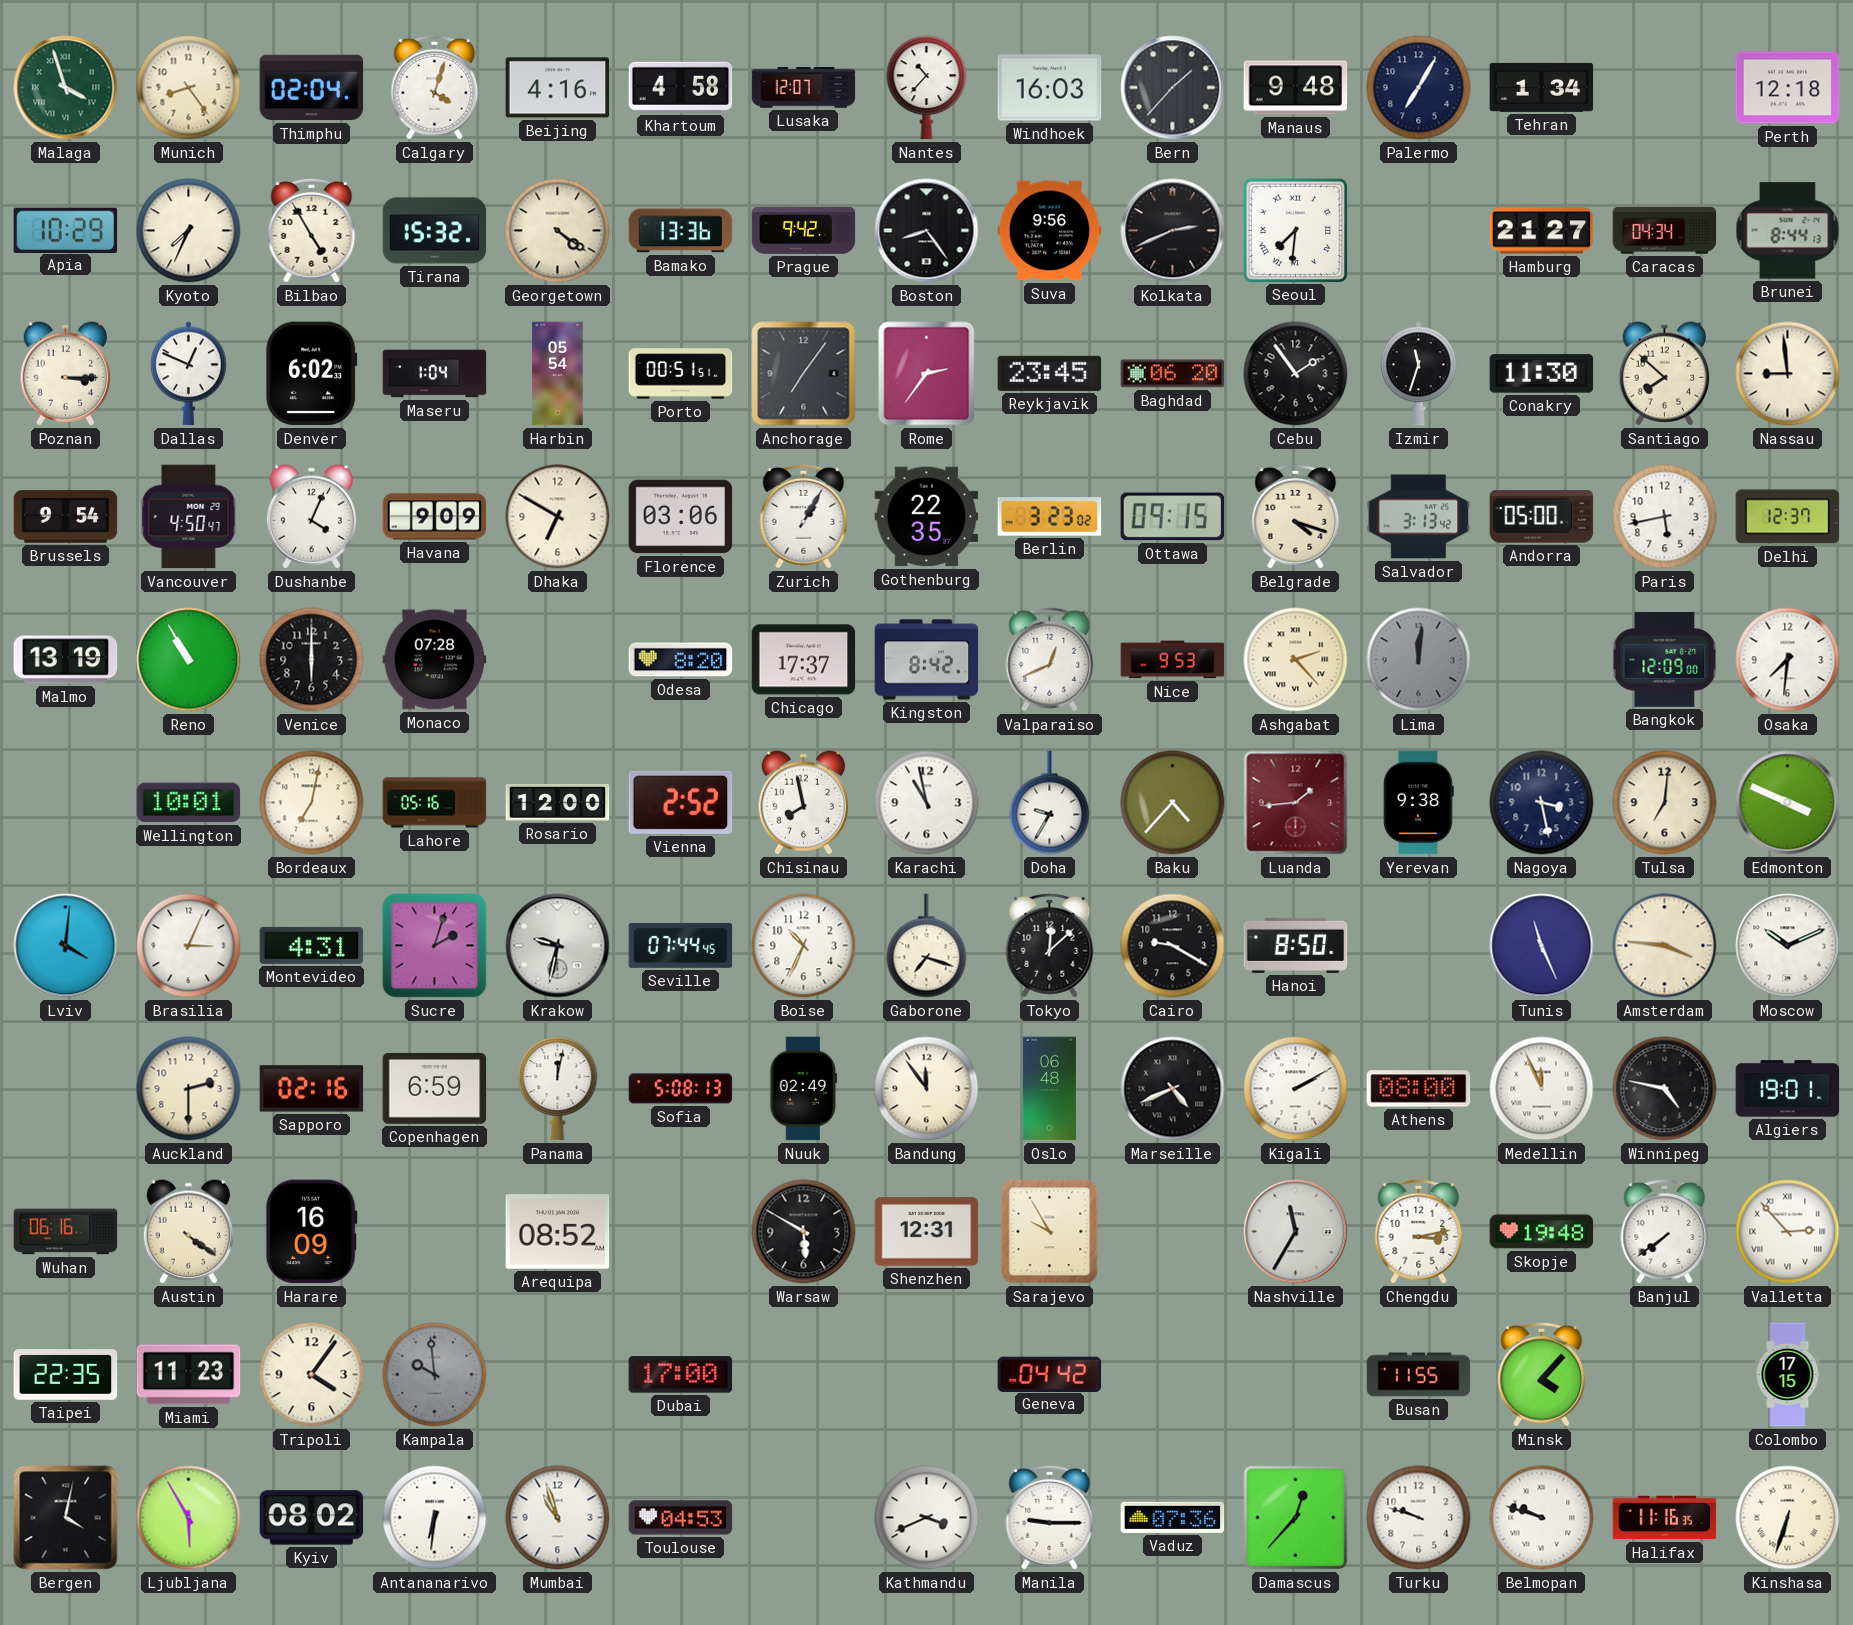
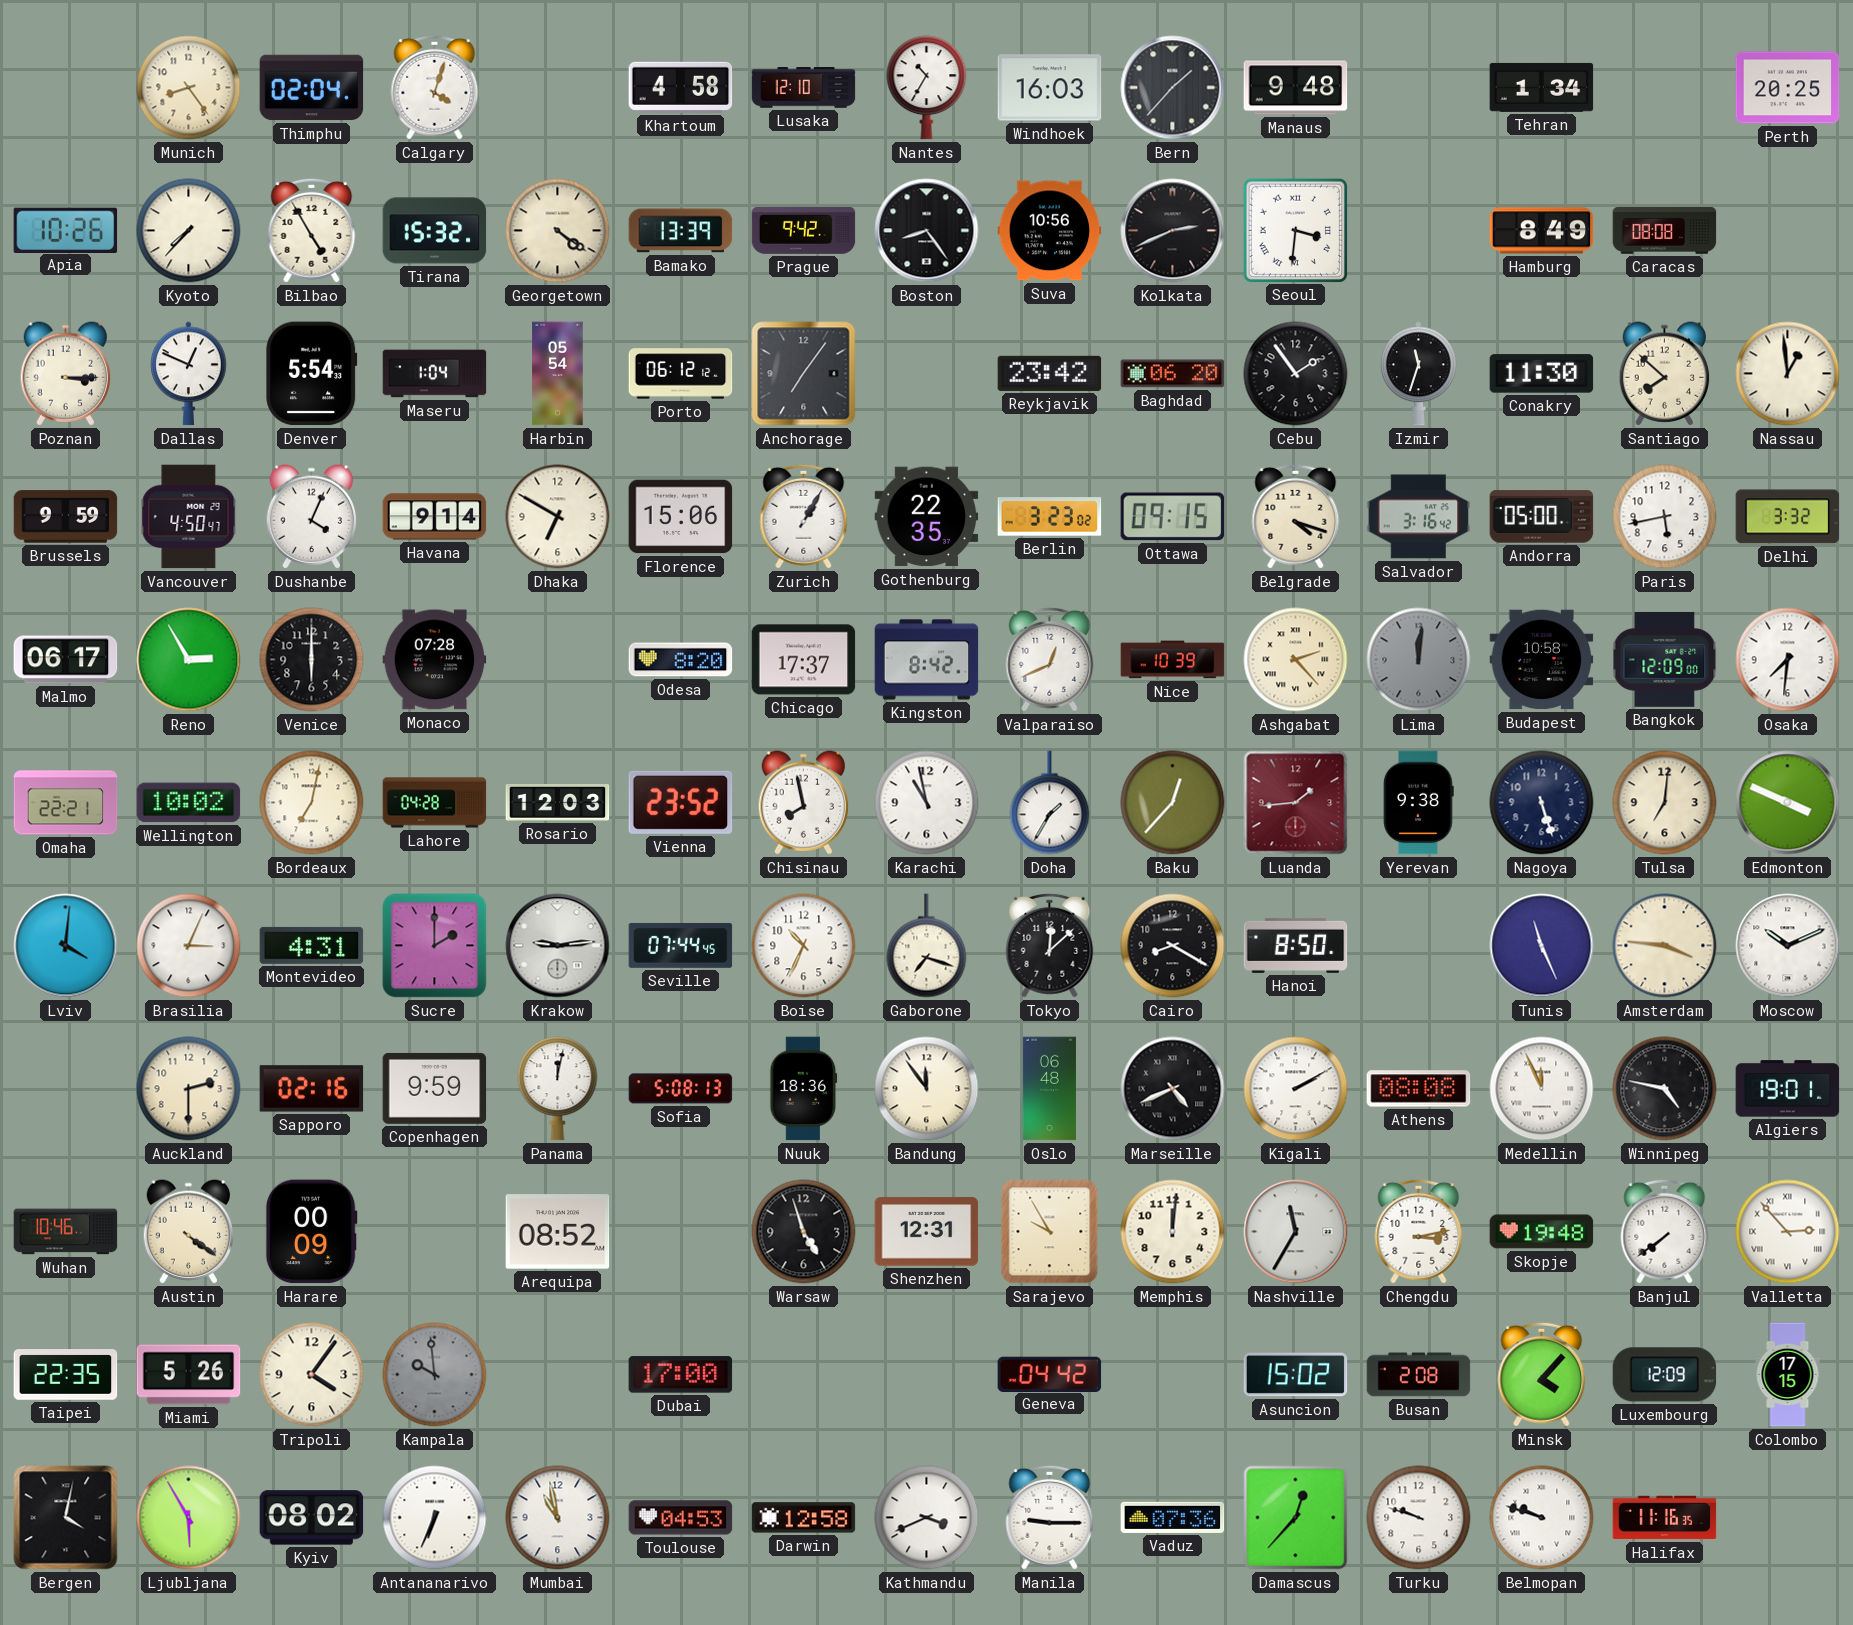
Malaga: 3:57 -> none (66, 88)
Beijing: 4:16 -> none (558, 88)
Lusaka: 12:07 -> 12:10 (804, 88)
Nantes: 10:37 -> 10:35 (927, 88)
Palermo: 7:05 -> none (1419, 88)
Perth: 12:18 -> 20:25 (1788, 88)
Apia: 10:29 -> 10:26 (66, 230)
Kyoto: 7:34 -> 7:37 (189, 231)
Bamako: 13:36 -> 13:39 (681, 231)
Suva: 9:56 -> 10:56 (1050, 231)
Seoul: 7:31 -> 3:31 (1295, 230)
Hamburg: 21:27 -> 8:49 (1542, 231)
Caracas: 04:34 -> 08:08 (1665, 231)
Brunei: 8:44 -> none (1788, 231)
Denver: 6:02 -> 5:54 (312, 374)
Porto: 00:51 -> 06:12 (681, 374)
Rome: 2:36 -> none (927, 374)
Reykjavik: 23:45 -> 23:42 (1050, 373)
Nassau: 8:59 -> 12:59 (1788, 374)
Brussels: 9:54 -> 9:59 (66, 517)
Havana: 9:09 -> 9:14 (435, 517)
Florence: 03:06 -> 15:06 (681, 517)
Salvador: 3:13 -> 3:16 (1419, 517)
Delhi: 12:37 -> 3:32 (1788, 517)
Malmo: 13:19 -> 06:17 (66, 660)
Reno: 10:55 -> 2:55 (189, 660)
Nice: 9:53 -> 10:39 (1173, 660)
Budapest: none -> 10:58 (1542, 660)
Omaha: none -> 22:21 (66, 803)
Wellington: 10:01 -> 10:02 (189, 803)
Lahore: 05:16 -> 04:28 (435, 803)
Rosario: 12:00 -> 12:03 (558, 803)
Vienna: 2:52 -> 23:52 (681, 802)
Doha: 9:35 -> 1:35 (1050, 803)
Baku: 4:37 -> 12:37 (1173, 803)
Nagoya: 3:28 -> 5:27 (1542, 803)
Sucre: 2:03 -> 2:00 (435, 946)
Krakow: 9:32 -> 9:14 (558, 946)
Cairo: 9:20 -> 8:20 (1173, 946)
Copenhagen: 6:59 -> 9:59 (435, 1088)
Nuuk: 02:49 -> 18:36 (804, 1089)
Athens: 08:00 -> 08:08 (1419, 1089)
Wuhan: 06:16 -> 10:46 (66, 1232)
Harare: 16:09 -> 00:09 (311, 1232)
Warsaw: 5:50 -> 4:57 (804, 1232)
Memphis: none -> 12:01 (1173, 1232)
Miami: 11:23 -> 5:26 (189, 1375)
Asuncion: none -> 15:02 (1296, 1375)
Busan: 11:55 -> 2:08 (1419, 1375)
Luxembourg: none -> 12:09 (1665, 1375)
Antananarivo: 6:31 -> 6:34 (435, 1518)
Mumbai: 10:57 -> 10:58 (558, 1518)
Darwin: none -> 12:58 (804, 1518)
Kinshasa: 6:33 -> none (1788, 1518)
